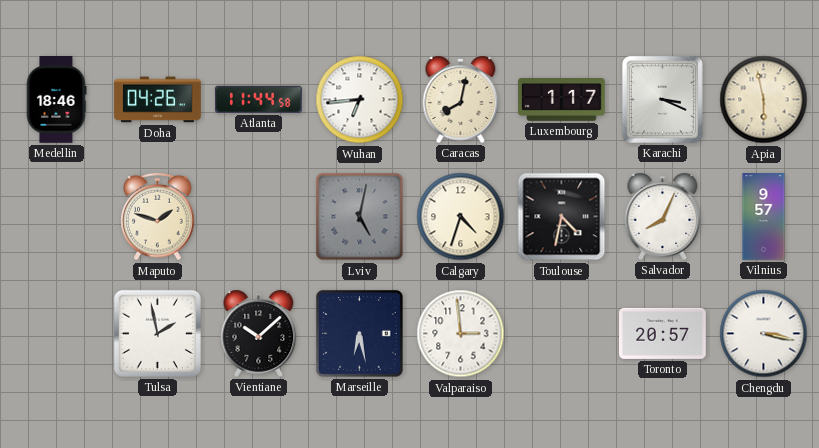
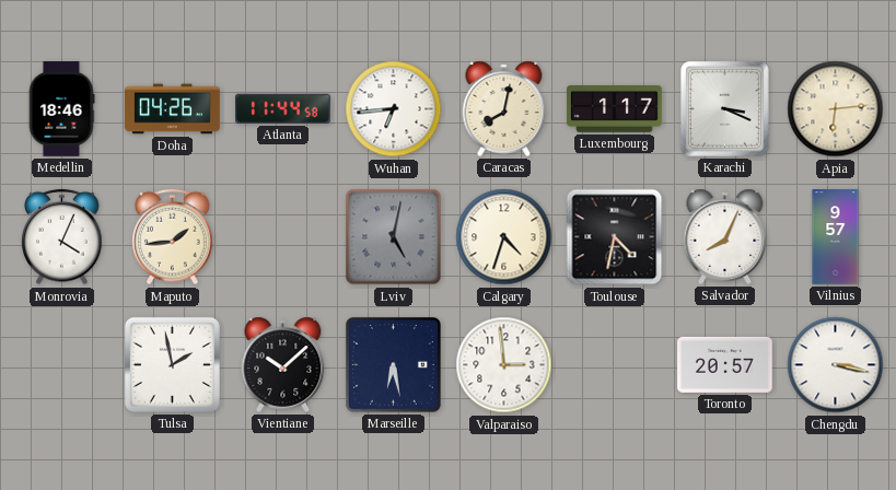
Apia: 5:58 -> 6:14 (836, 109)
Monrovia: none -> 4:04 (62, 237)
Maputo: 1:48 -> 1:44 (173, 237)
